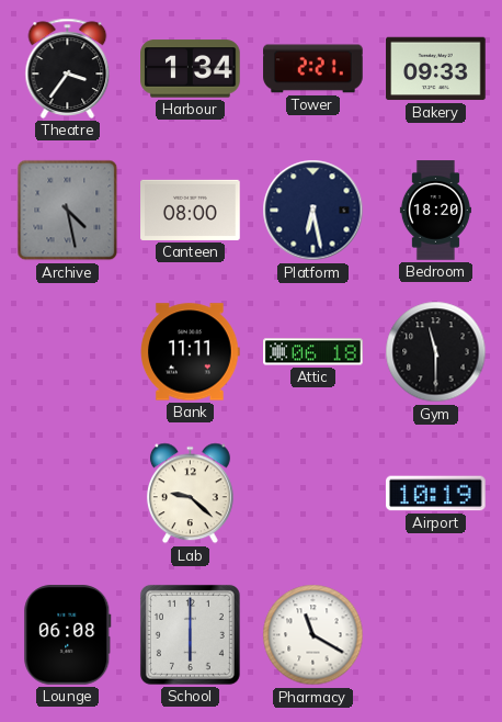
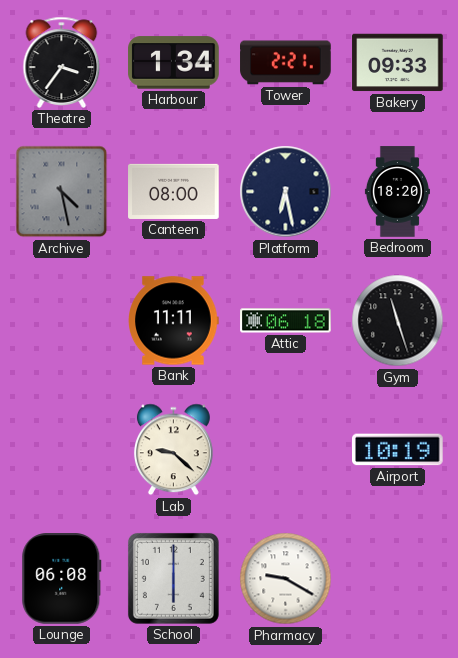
Gym: 11:30 -> 11:27 (398, 321)
Pharmacy: 11:20 -> 9:20 (286, 579)
